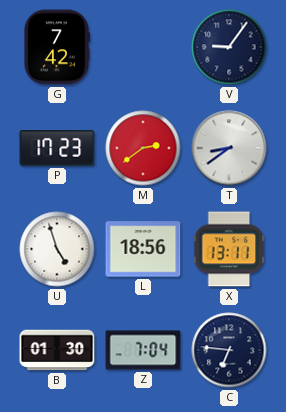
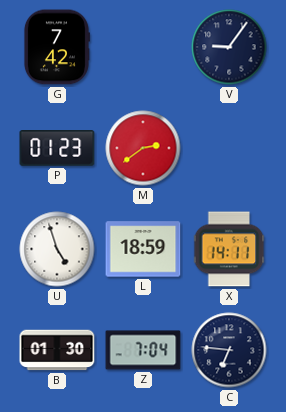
P: 17:23 -> 01:23 (57, 149)
T: 8:39 -> none (229, 148)
L: 18:56 -> 18:59 (143, 249)
X: 13:11 -> 14:11 (229, 249)
